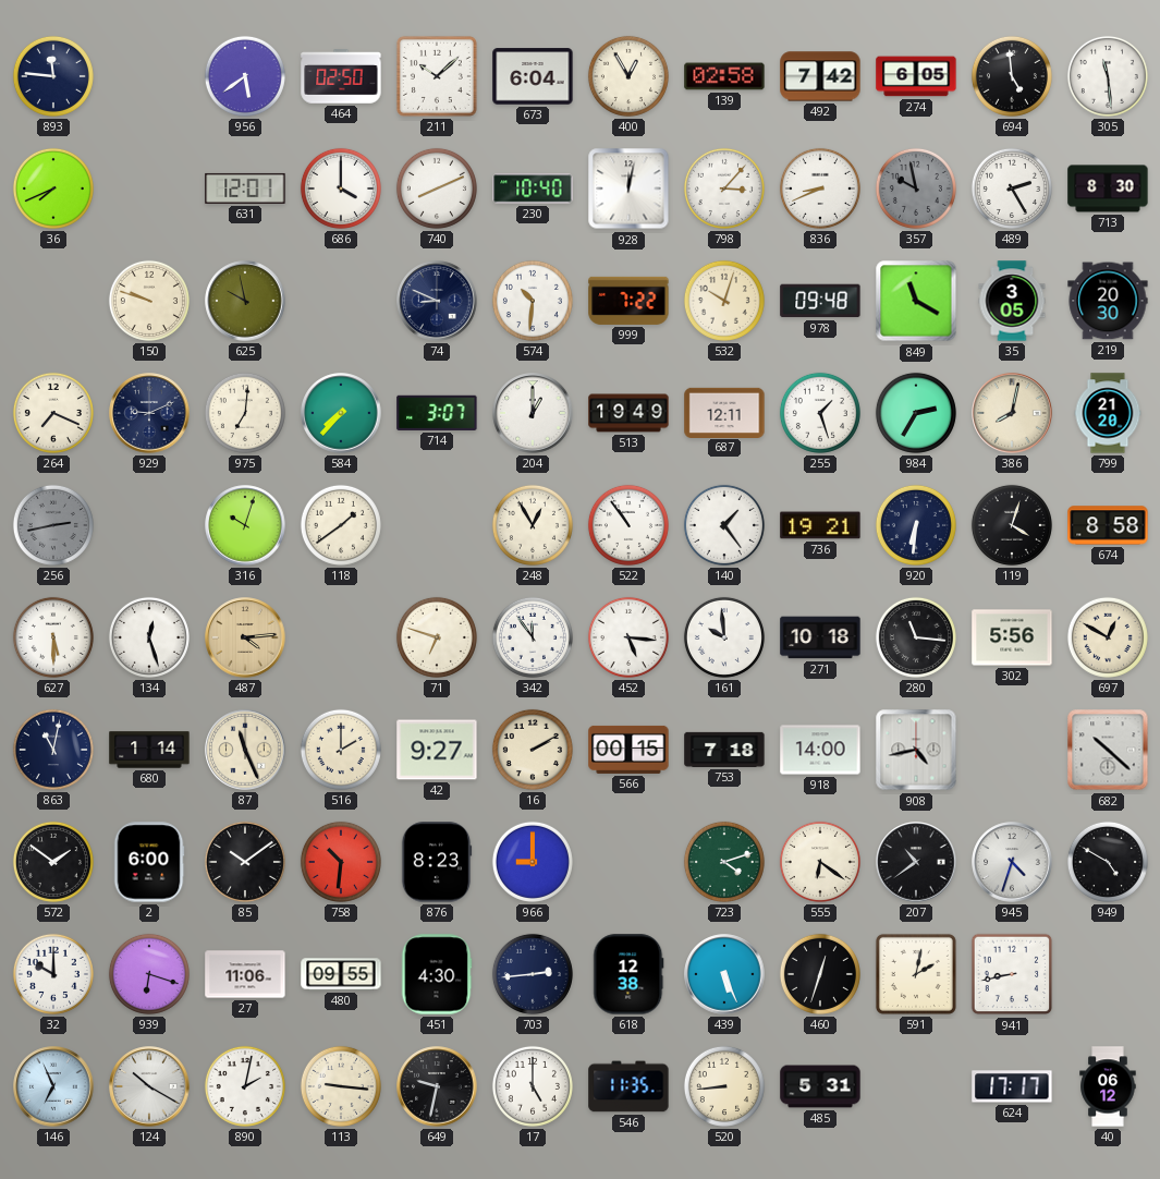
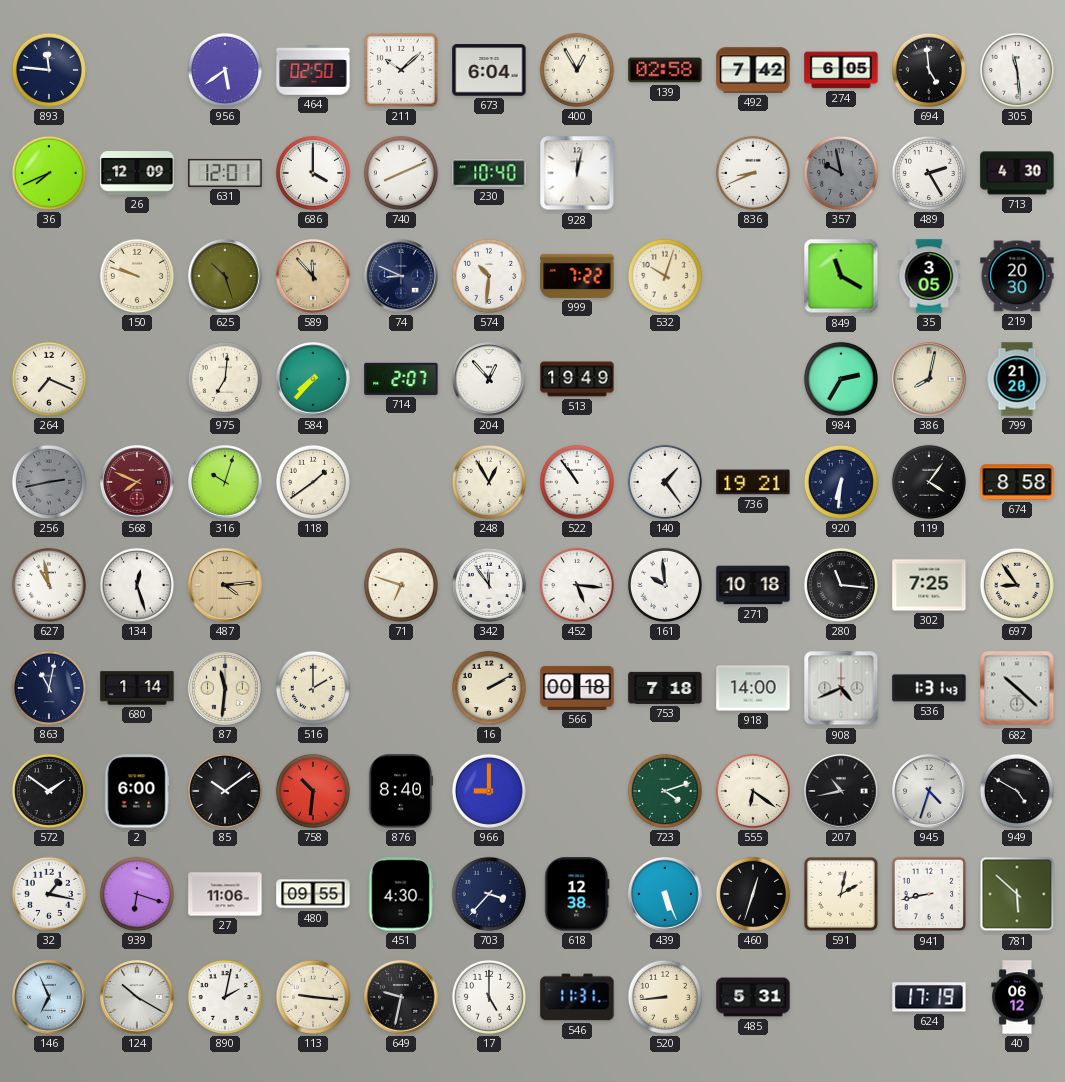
26: none -> 12:09 (137, 173)
798: 3:07 -> none (724, 189)
713: 8:30 -> 4:30 (1017, 173)
625: 9:58 -> 10:27 (225, 276)
589: none -> 11:53 (313, 276)
978: 09:48 -> none (820, 301)
929: 9:11 -> none (149, 413)
714: 3:07 -> 2:07 (401, 379)
204: 1:00 -> 12:53 (489, 379)
687: 12:11 -> none (724, 412)
255: 1:27 -> none (820, 413)
568: none -> 7:49 (137, 482)
119: 4:03 -> 4:06 (929, 482)
627: 5:30 -> 10:58 (49, 585)
302: 5:56 -> 7:25 (929, 585)
697: 12:50 -> 8:54 (1017, 585)
87: 11:26 -> 11:31 (225, 688)
42: 9:27 -> none (437, 750)
566: 00:15 -> 00:18 (577, 688)
908: 4:43 -> 4:41 (841, 688)
536: none -> 1:31 (929, 688)
876: 8:23 -> 8:40 (401, 791)
207: 10:39 -> 10:43 (841, 791)
32: 10:00 -> 1:17 (49, 894)
703: 2:44 -> 3:37 (489, 894)
781: none -> 5:52 (1017, 894)
546: 11:35 -> 11:31 (577, 997)
624: 17:17 -> 17:19 (929, 997)
